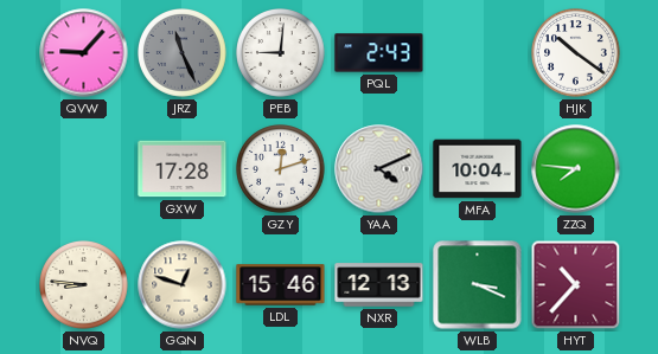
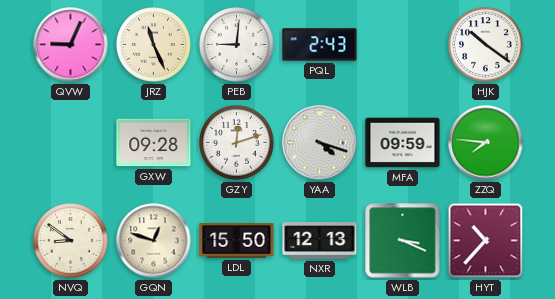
QVW: 9:07 -> 9:04 (71, 45)
JRZ dial: grey -> cream (154, 45)
GXW: 17:28 -> 09:28 (154, 143)
YAA: 4:11 -> 4:18 (320, 143)
MFA: 10:04 -> 09:59 (403, 143)
NVQ: 8:46 -> 8:51 (71, 241)
LDL: 15:46 -> 15:50 (237, 241)
